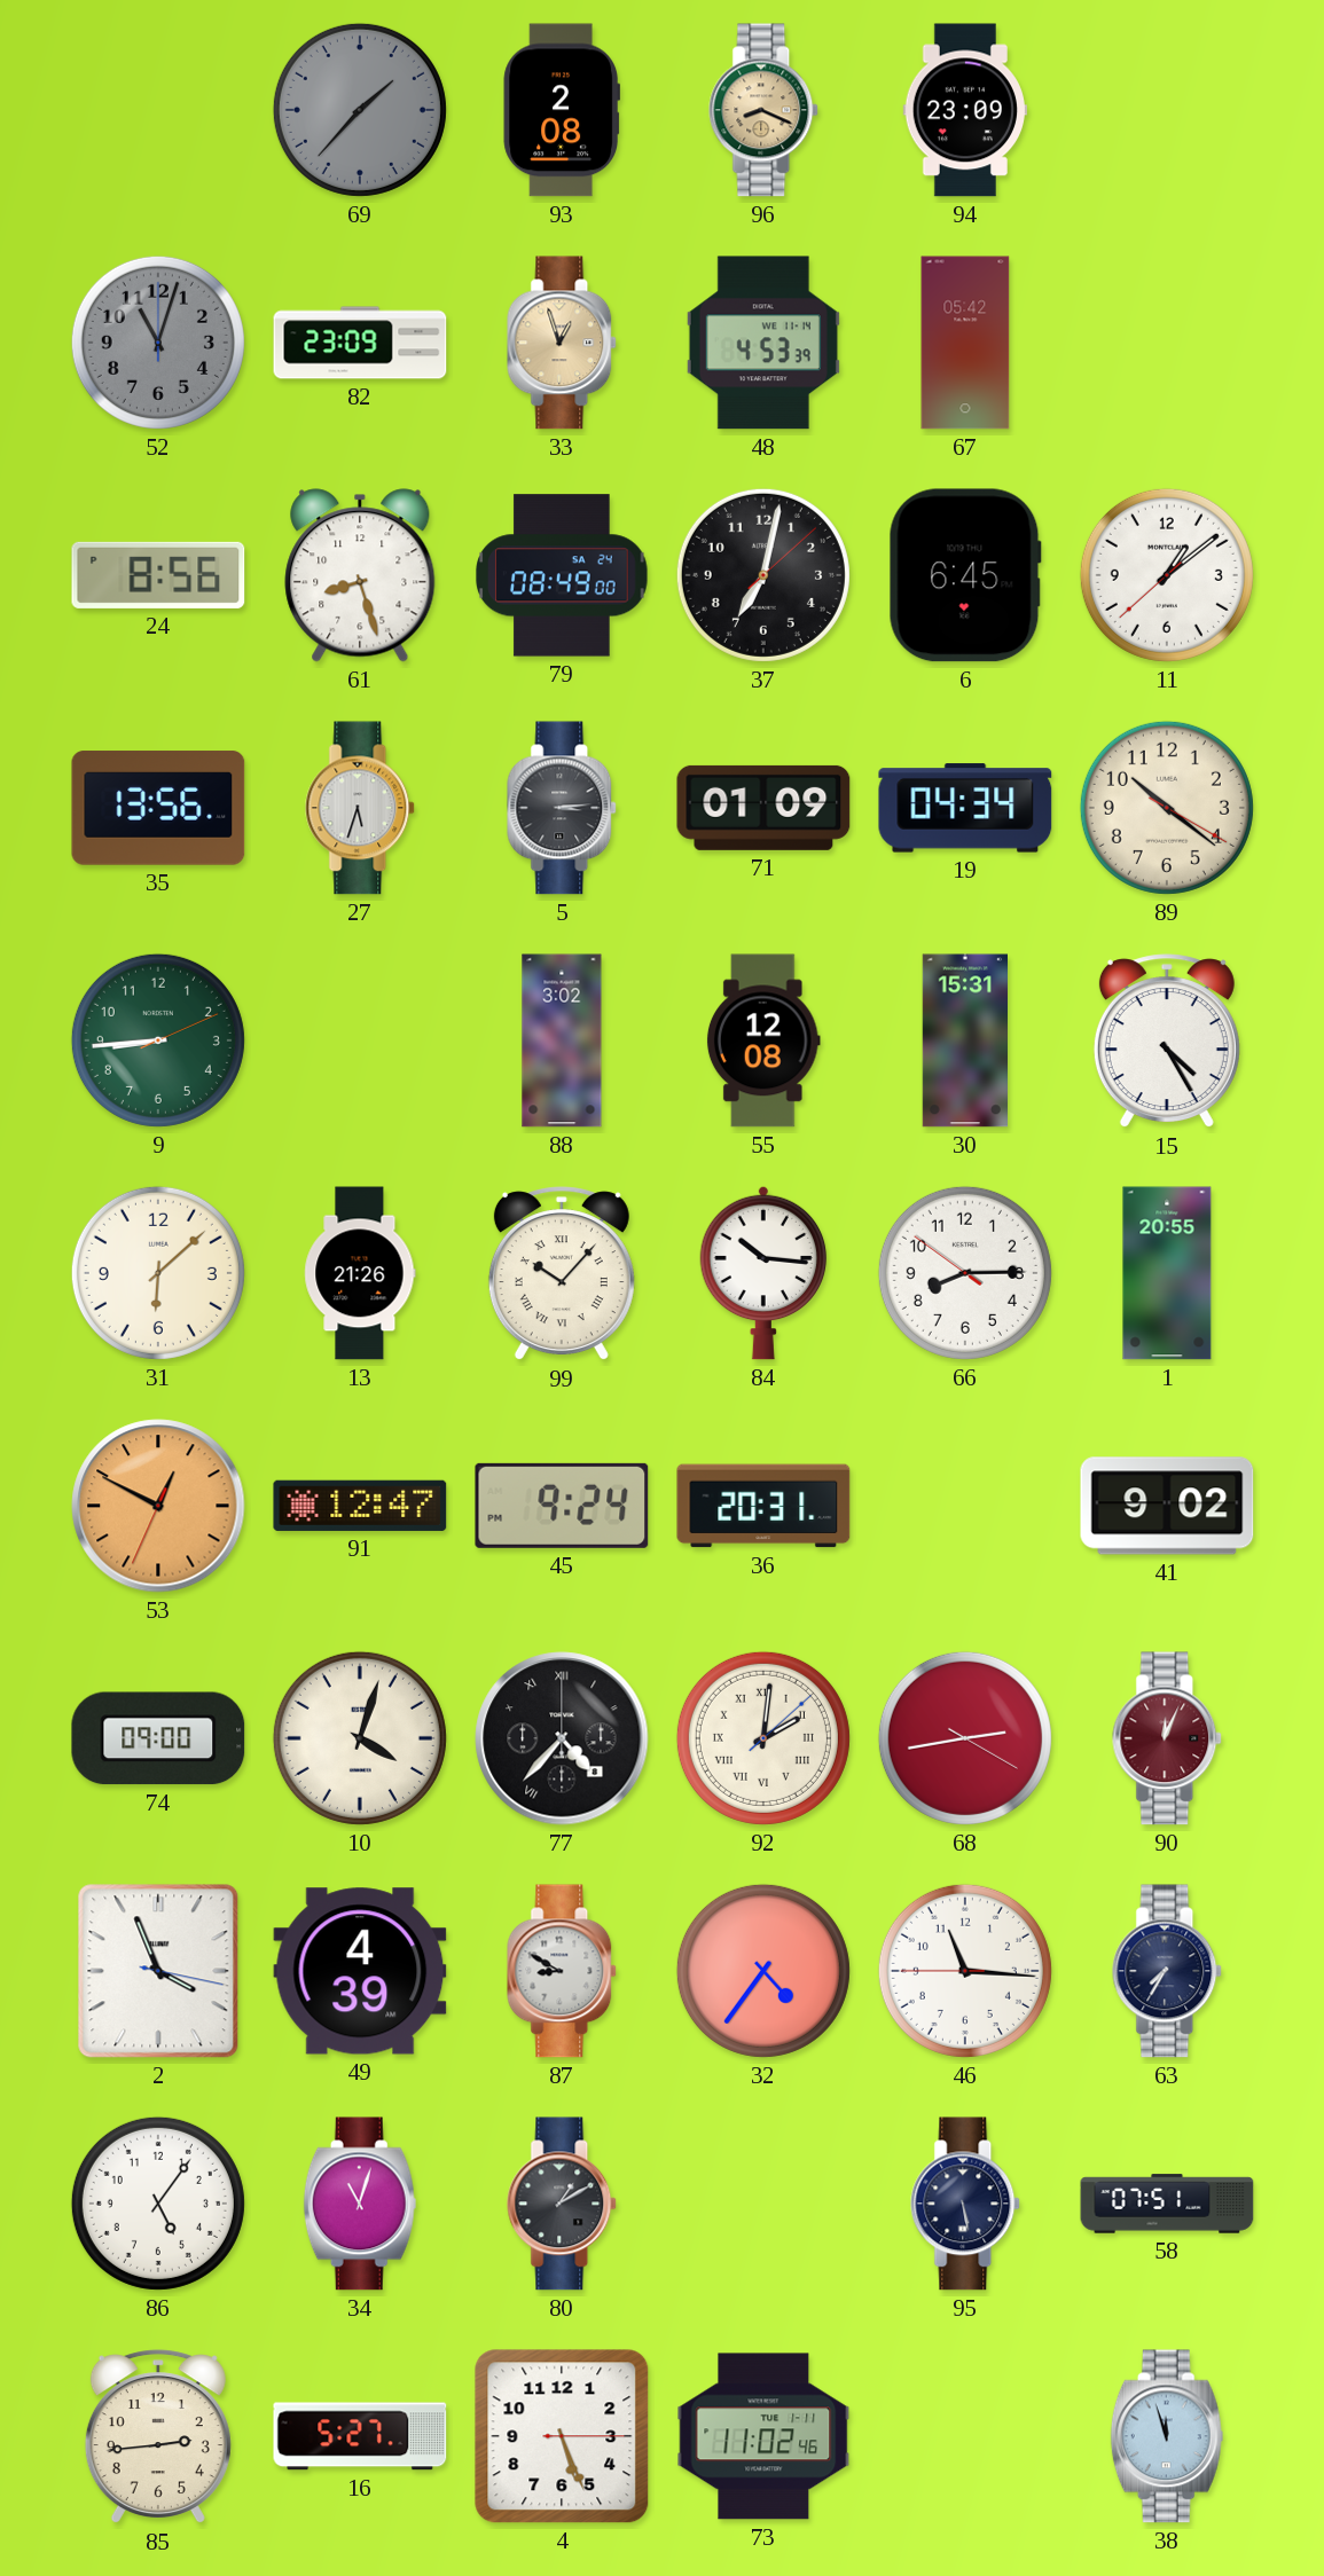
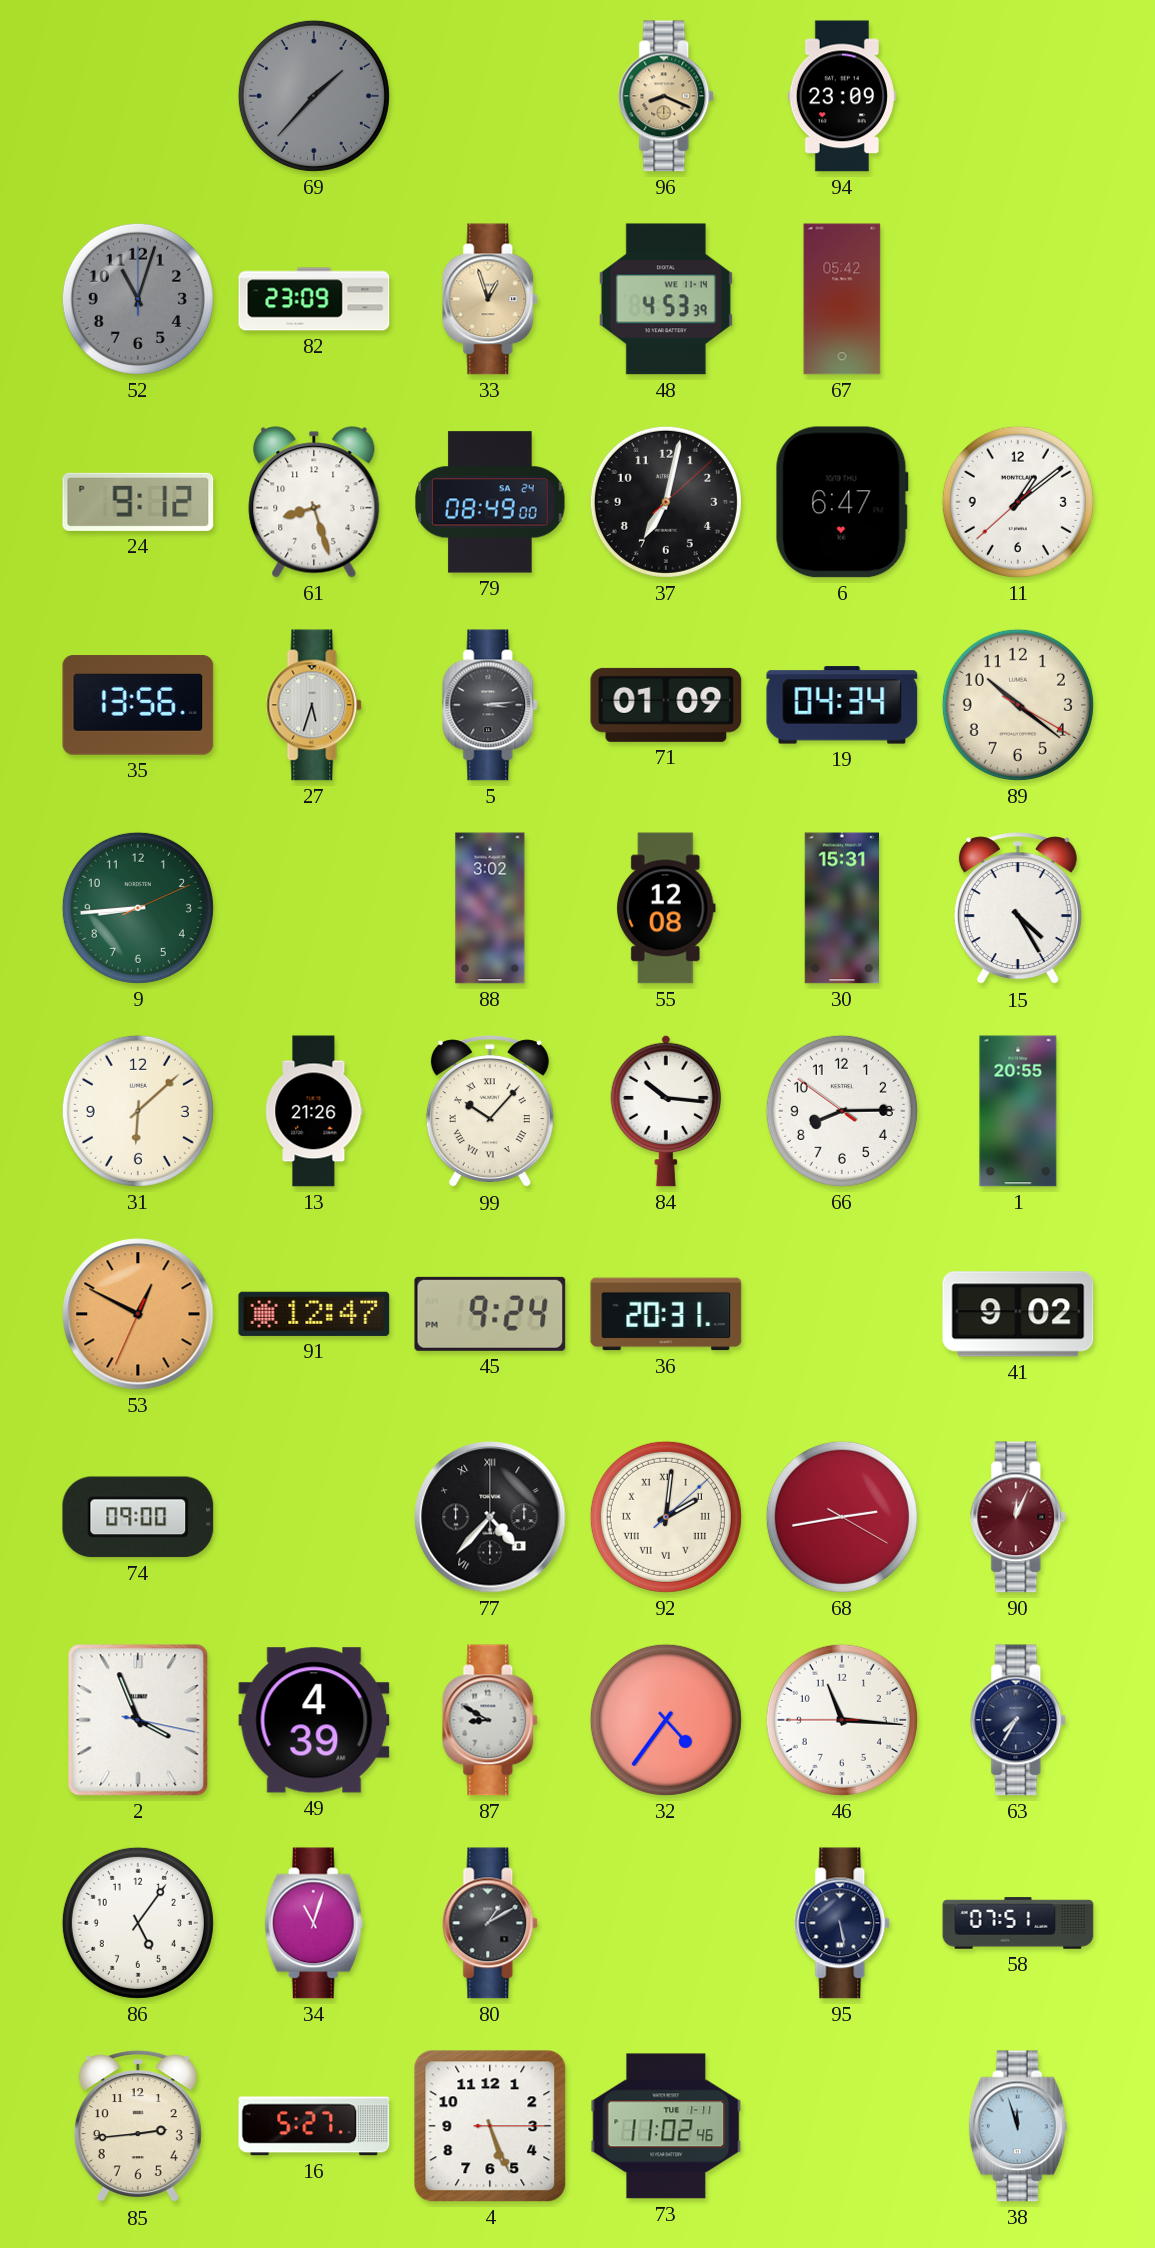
93: 2:08 -> none (561, 110)
24: 8:56 -> 9:12 (138, 502)
6: 6:45 -> 6:47 (842, 502)
10: 4:03 -> none (360, 1738)
